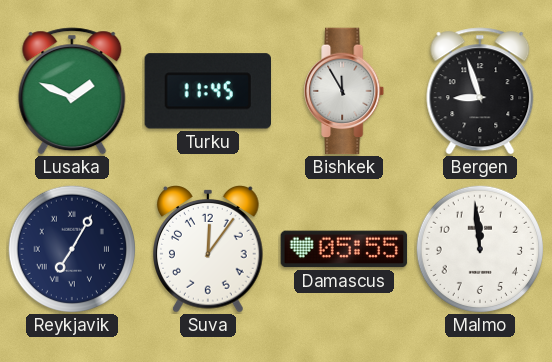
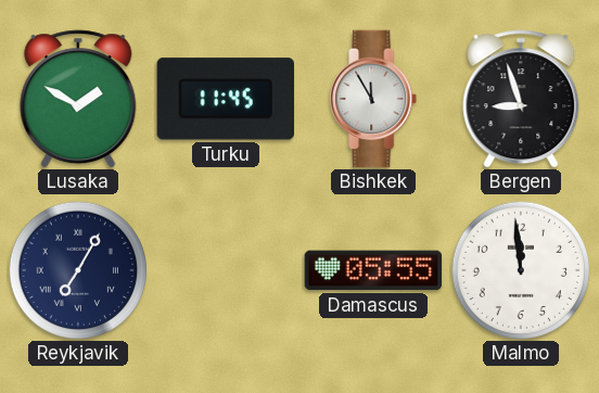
Lusaka: 1:49 -> 1:50 (78, 99)
Suva: 12:06 -> none (209, 250)
